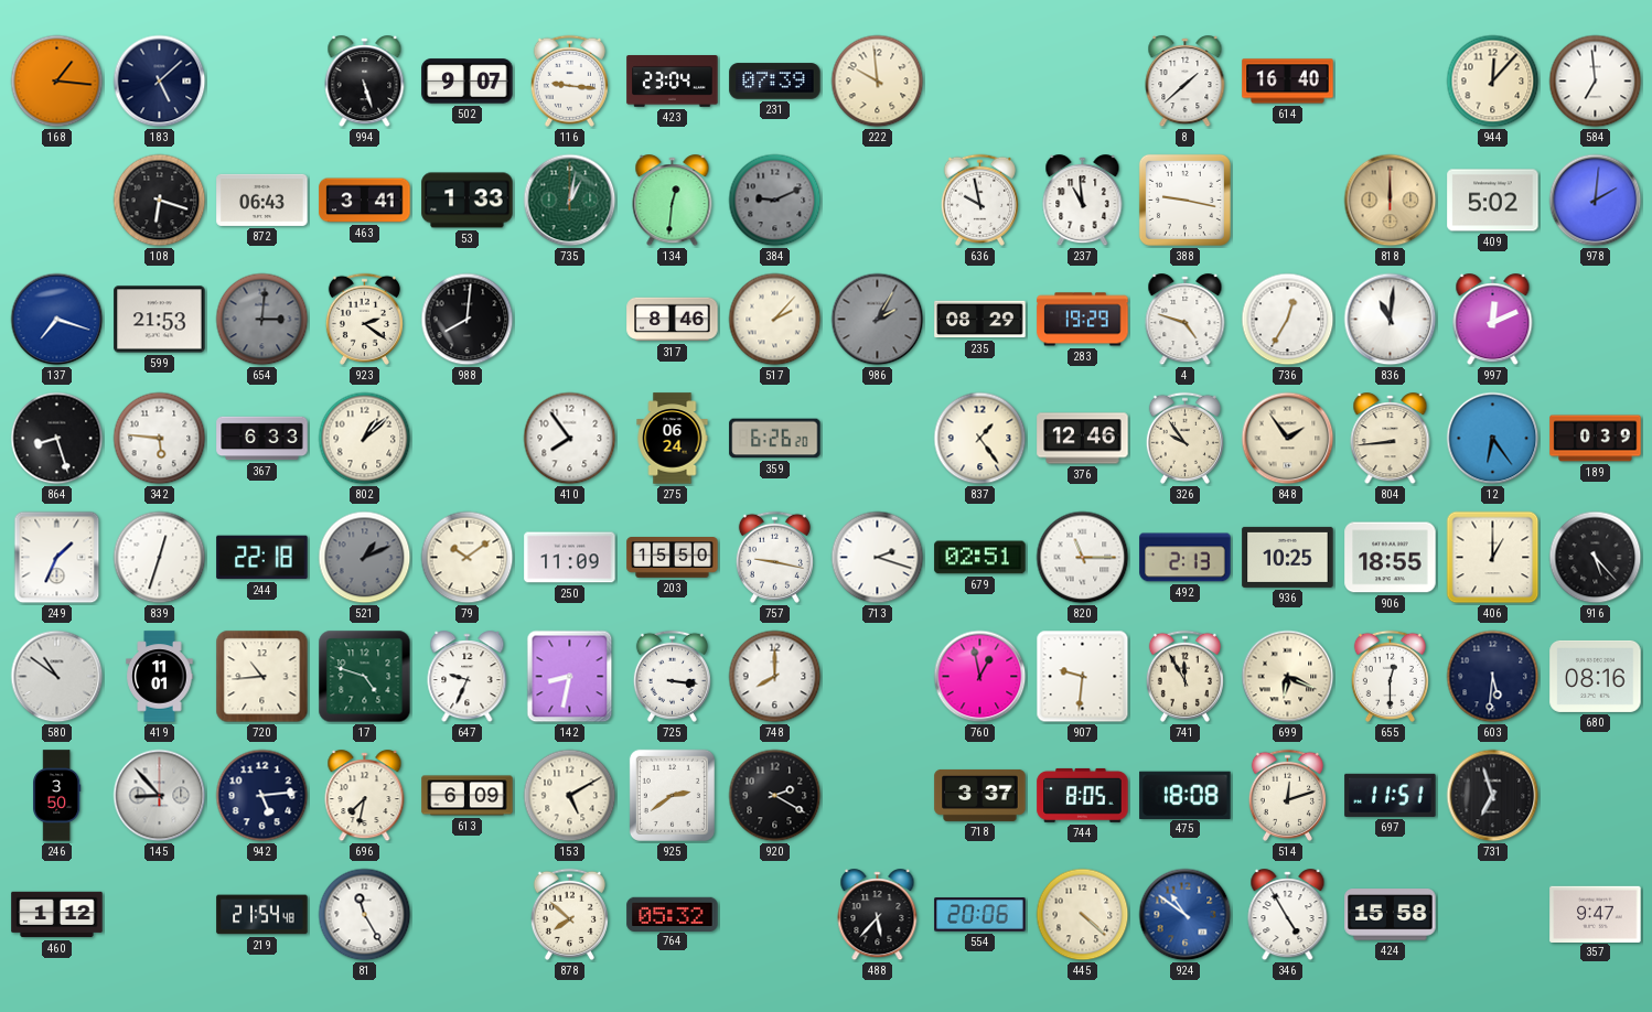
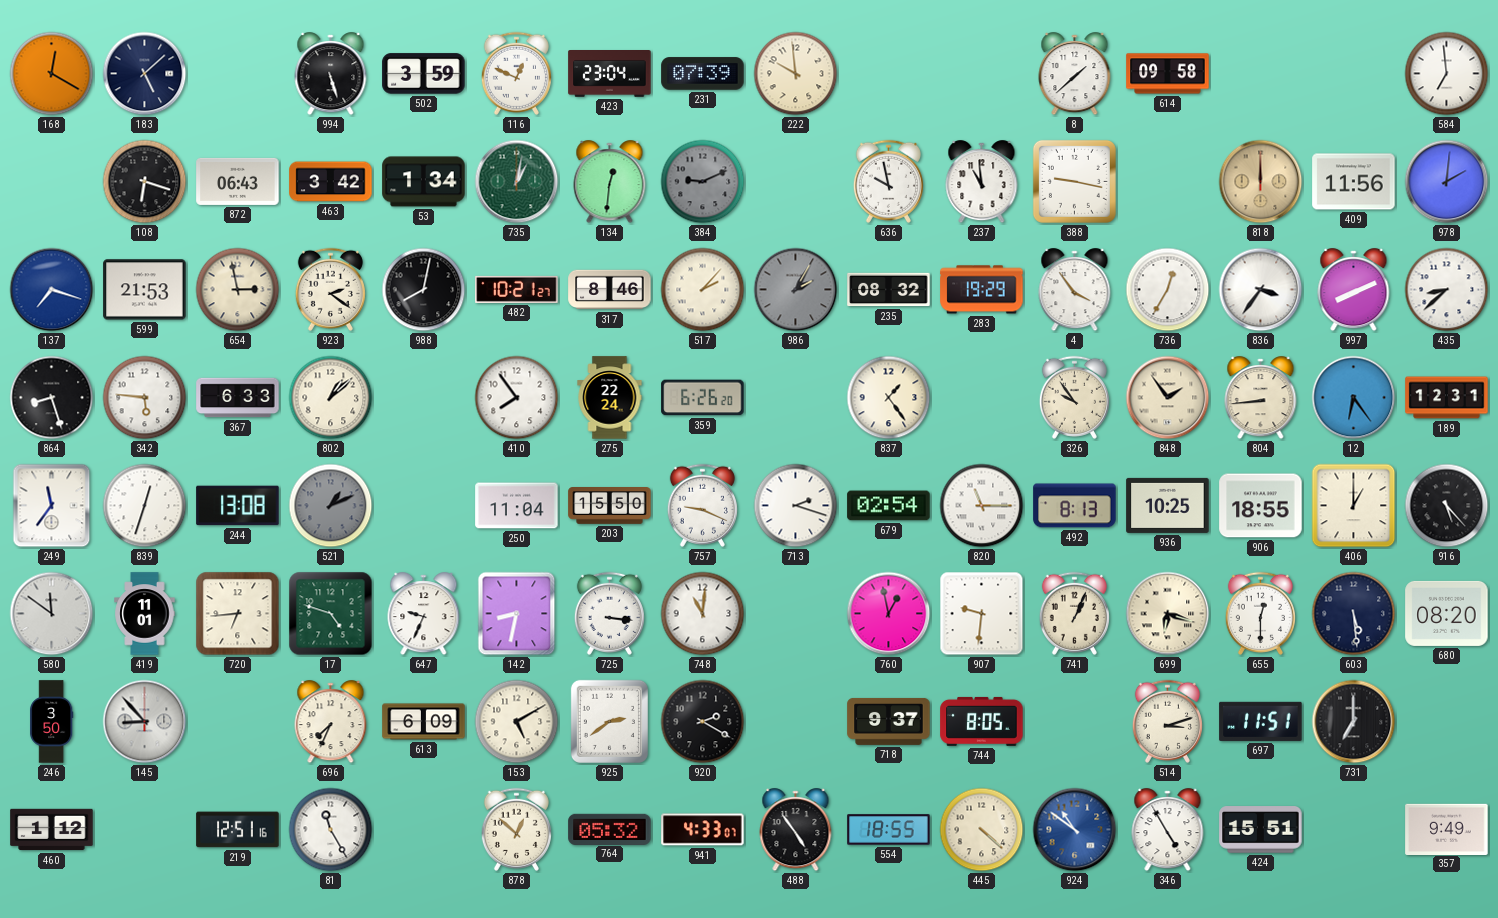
168: 1:16 -> 12:20 (52, 74)
502: 9:07 -> 3:59 (424, 74)
116: 9:16 -> 12:49 (516, 73)
614: 16:40 -> 09:58 (1168, 74)
944: 12:07 -> none (1493, 82)
463: 3:41 -> 3:42 (331, 182)
53: 1:33 -> 1:34 (424, 182)
409: 5:02 -> 11:56 (1354, 182)
654: 3:01 -> 2:58 (238, 290)
654 dial: grey -> cream (238, 290)
988: 8:01 -> 8:02 (424, 290)
482: none -> 10:21 (517, 289)
235: 08:29 -> 08:32 (889, 290)
4: 4:48 -> 3:54 (1075, 290)
836: 11:01 -> 3:36 (1261, 290)
997: 12:11 -> 8:11 (1354, 290)
435: none -> 8:38 (1447, 290)
275: 06:24 -> 22:24 (610, 398)
376: 12:46 -> none (1083, 439)
189: 0:39 -> 12:31 (1447, 398)
249: 1:34 -> 11:36 (52, 506)
244: 22:18 -> 13:08 (238, 506)
79: 10:09 -> none (468, 558)
250: 11:09 -> 11:04 (517, 506)
757: 9:17 -> 9:19 (702, 505)
679: 02:51 -> 02:54 (889, 506)
492: 2:13 -> 8:13 (1075, 506)
580: 10:51 -> 11:51 (52, 614)
720: 10:44 -> 6:44 (238, 614)
748: 8:00 -> 11:01 (703, 614)
741: 11:55 -> 1:04 (1074, 613)
699: 6:19 -> 6:18 (1168, 614)
603: 5:31 -> 5:29 (1354, 614)
680: 08:16 -> 08:20 (1447, 613)
942: 5:14 -> none (262, 796)
696: 7:32 -> 7:34 (331, 722)
718: 3:37 -> 9:37 (889, 721)
475: 18:08 -> none (1186, 795)
514: 12:12 -> 3:12 (1167, 721)
731: 6:57 -> 7:00 (1354, 722)
219: 21:54 -> 12:51 (238, 830)
878: 7:52 -> 12:52 (516, 829)
941: none -> 4:33 (703, 830)
488: 5:37 -> 4:54 (796, 830)
554: 20:06 -> 18:55 (889, 830)
424: 15:58 -> 15:51 (1261, 830)
357: 9:47 -> 9:49 (1447, 829)
